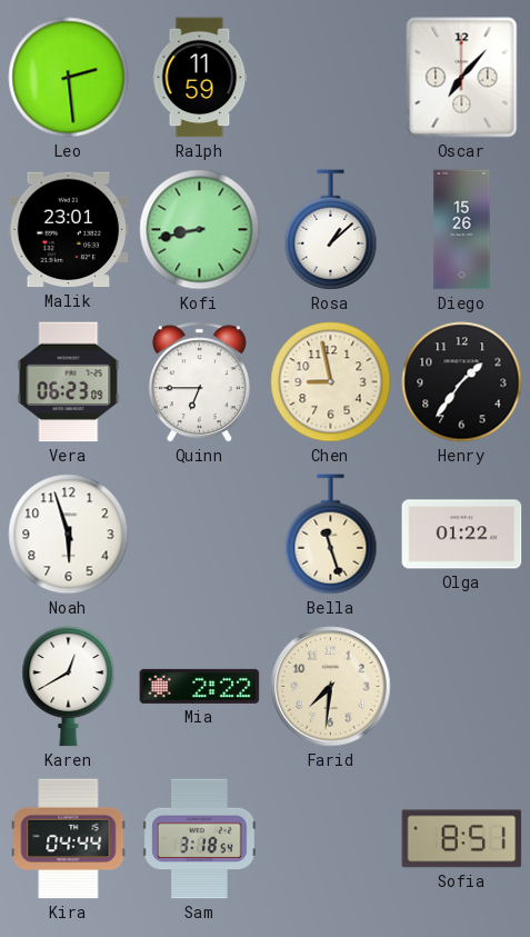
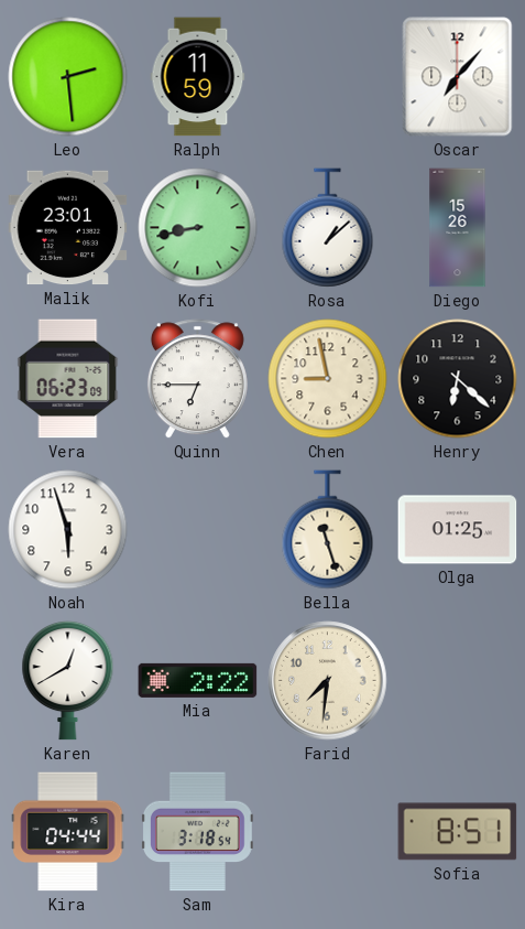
Henry: 1:36 -> 6:22 (458, 379)
Olga: 01:22 -> 01:25 (458, 530)
